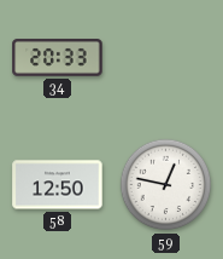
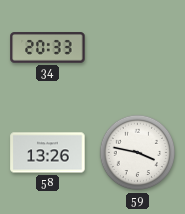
58: 12:50 -> 13:26 (48, 153)
59: 12:47 -> 3:47 (138, 153)
